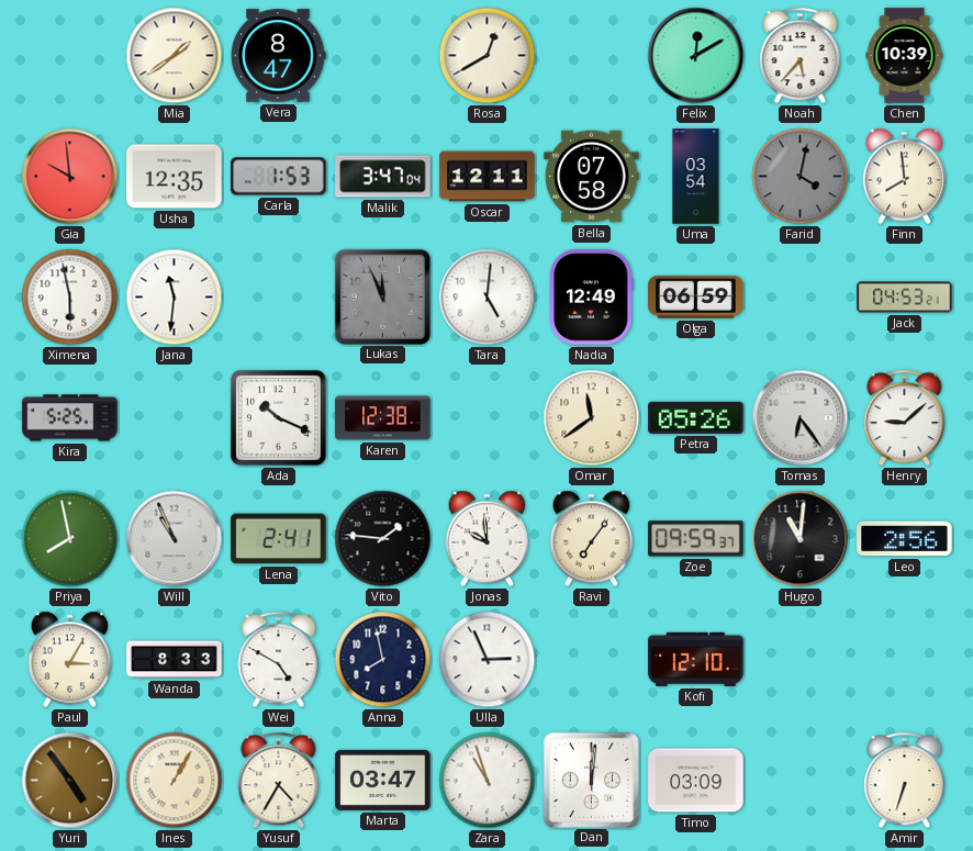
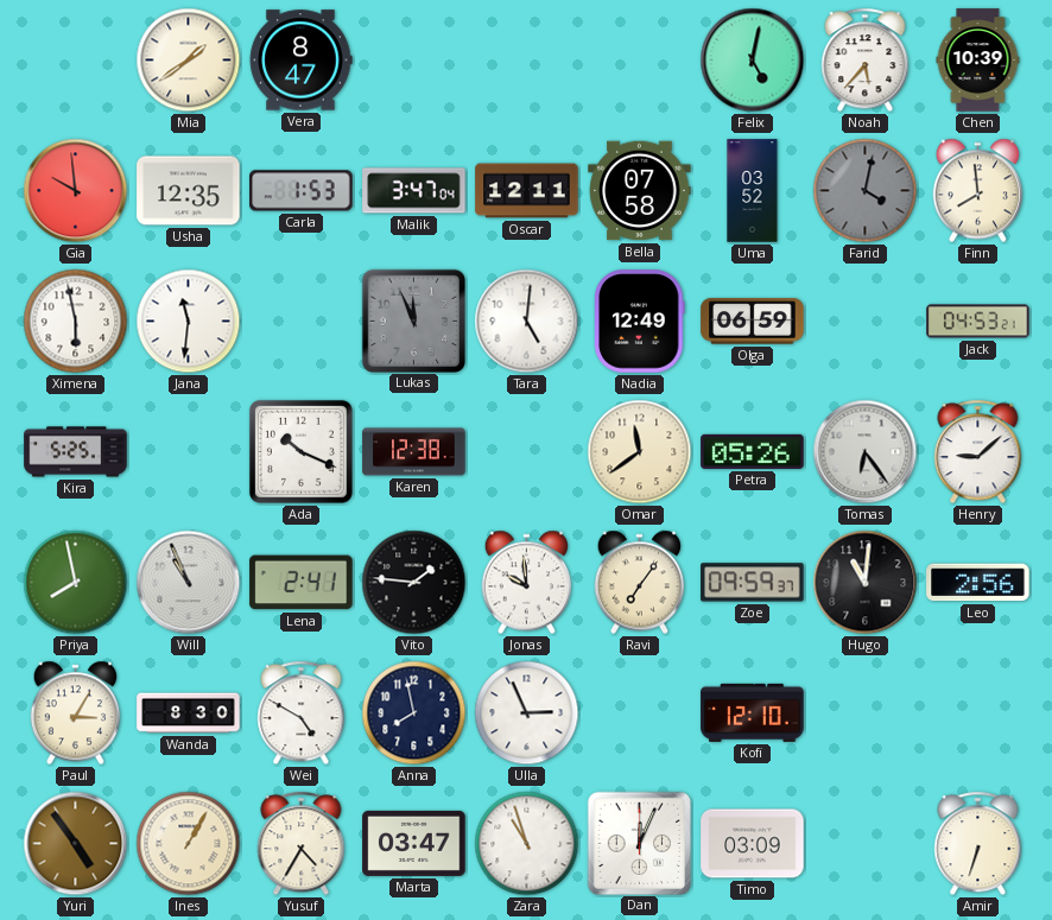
Rosa: 12:40 -> none (488, 56)
Felix: 12:10 -> 5:02 (753, 61)
Uma: 03:54 -> 03:52 (753, 191)
Wanda: 8:33 -> 8:30 (189, 713)
Dan: 12:01 -> 12:04 (639, 843)
